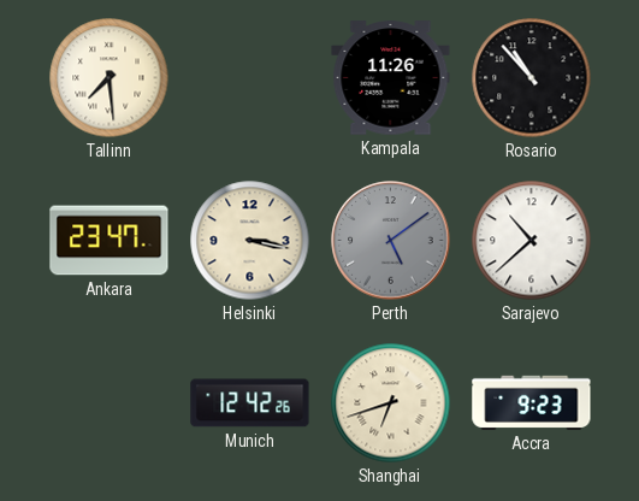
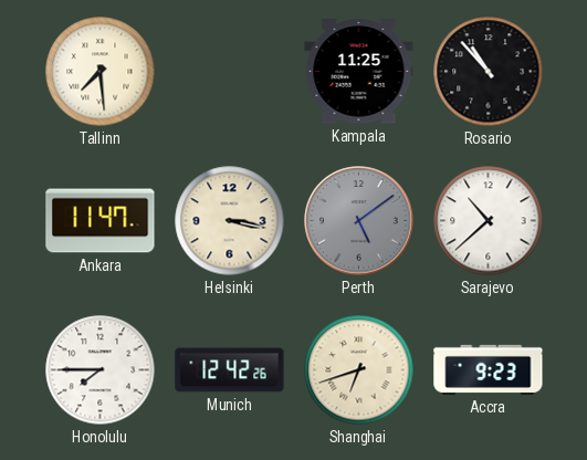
Kampala: 11:26 -> 11:25 (359, 72)
Ankara: 23:47 -> 11:47 (101, 221)
Honolulu: none -> 7:45 (101, 370)
